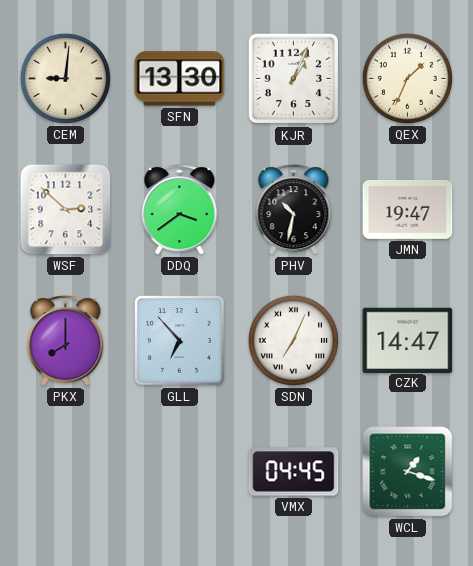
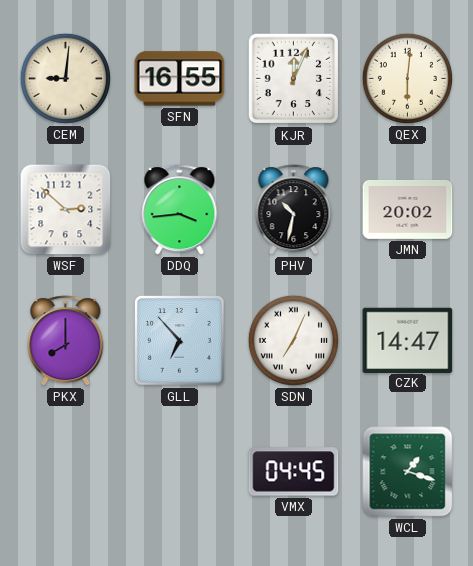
SFN: 13:30 -> 16:55 (180, 79)
KJR: 1:04 -> 12:04 (294, 79)
QEX: 1:34 -> 6:01 (407, 78)
DDQ: 3:39 -> 3:44 (180, 210)
JMN: 19:47 -> 20:02 (408, 209)
